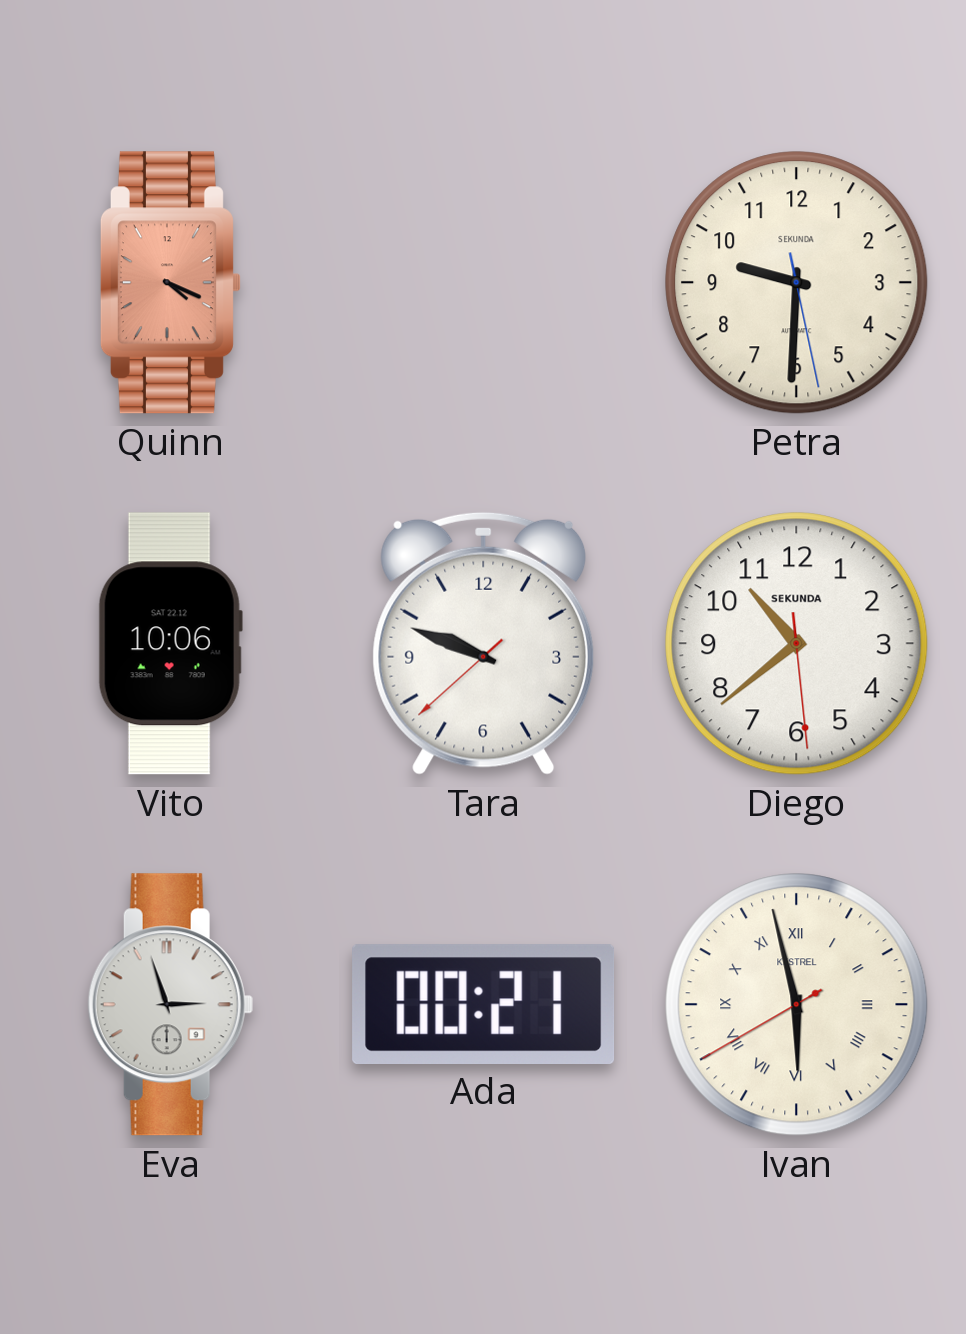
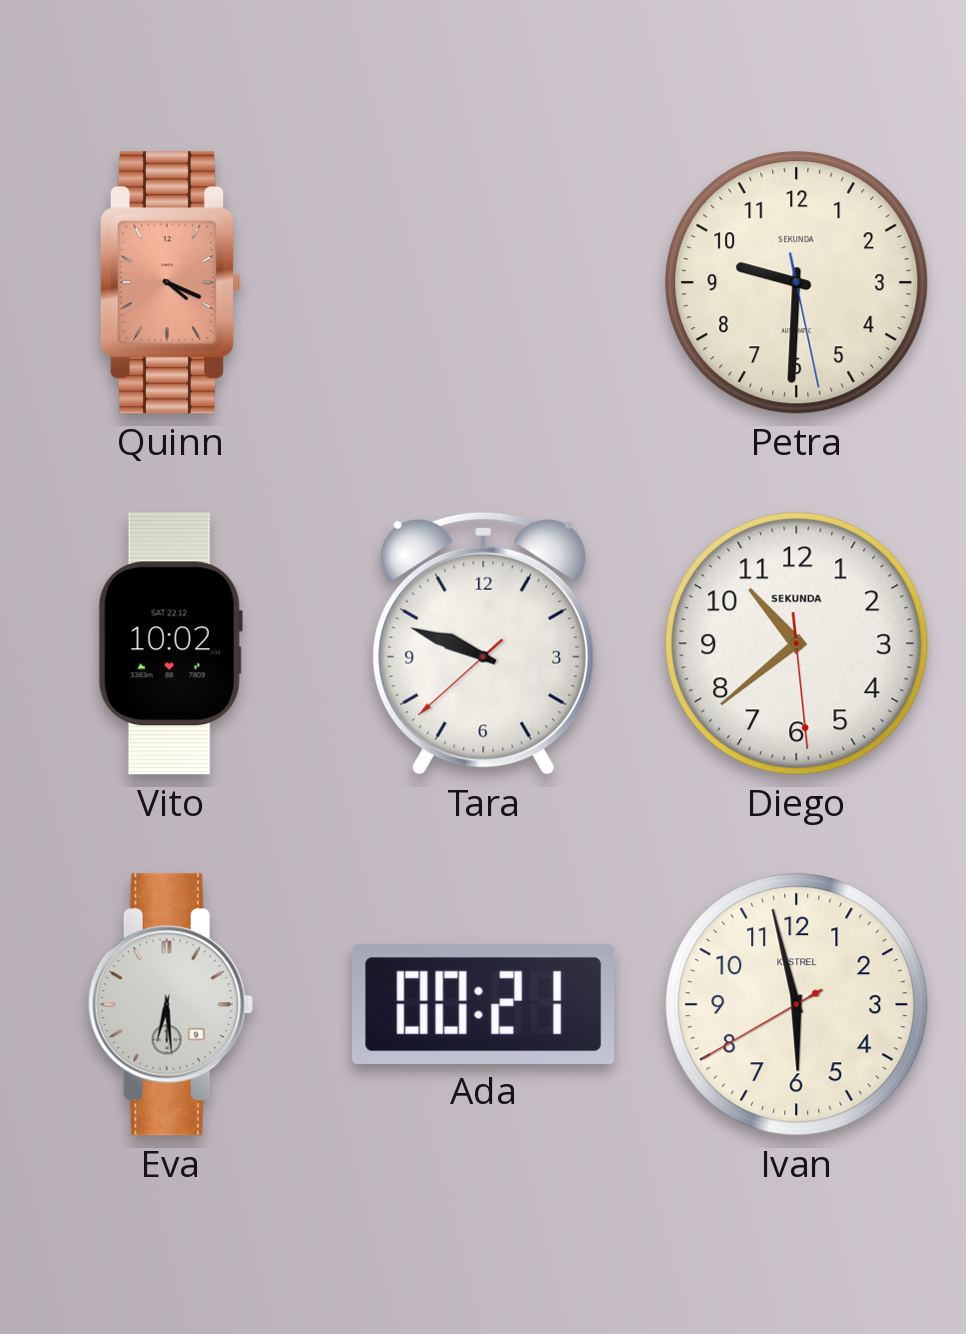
Vito: 10:06 -> 10:02 (170, 644)
Eva: 2:57 -> 6:29 (170, 1005)
Ivan numerals: Roman -> Arabic (797, 1005)
